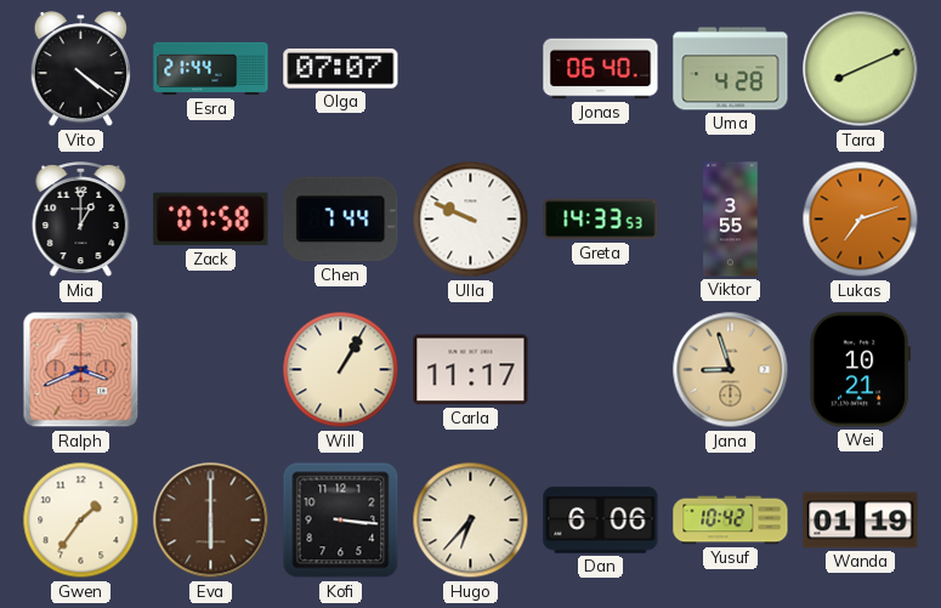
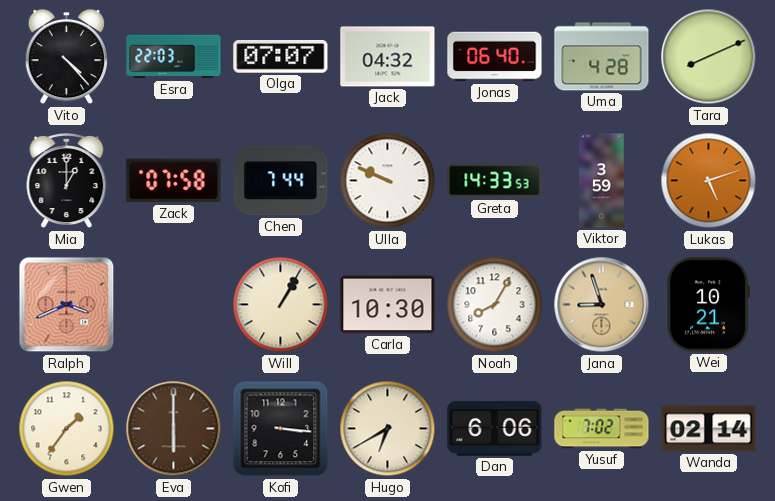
Vito: 4:21 -> 4:23 (67, 58)
Esra: 21:44 -> 22:03 (174, 57)
Jack: none -> 04:32 (388, 57)
Viktor: 3:55 -> 3:59 (602, 181)
Lukas: 7:12 -> 5:12 (709, 181)
Carla: 11:17 -> 10:30 (388, 305)
Noah: none -> 8:05 (495, 305)
Hugo: 6:37 -> 6:40 (388, 429)
Yusuf: 10:42 -> 7:02 (602, 429)
Wanda: 01:19 -> 02:14 (709, 429)
